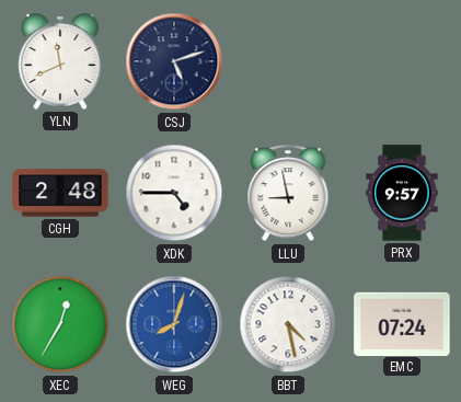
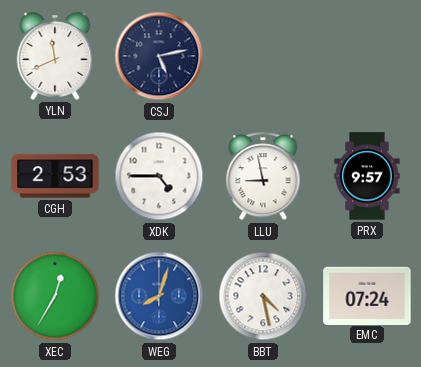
CSJ: 5:12 -> 5:13 (159, 56)
CGH: 2:48 -> 2:53 (55, 176)
